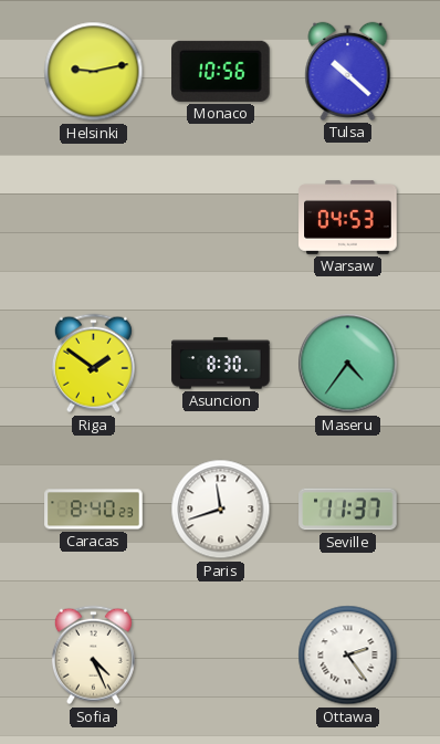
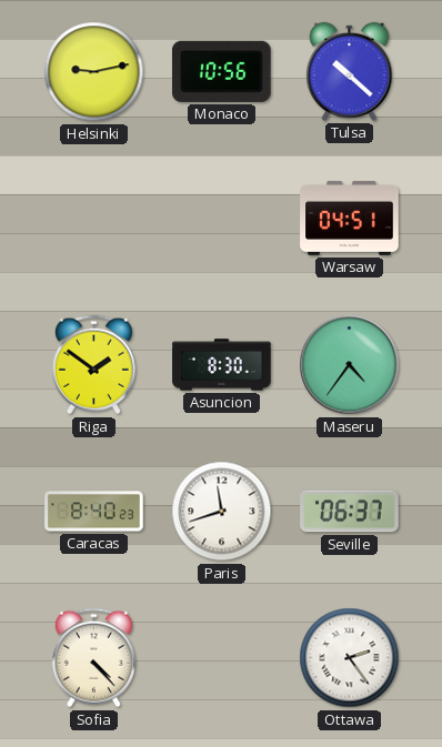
Warsaw: 04:53 -> 04:51 (350, 218)
Seville: 11:37 -> 06:37 (350, 512)
Sofia: 4:26 -> 4:23 (93, 658)
